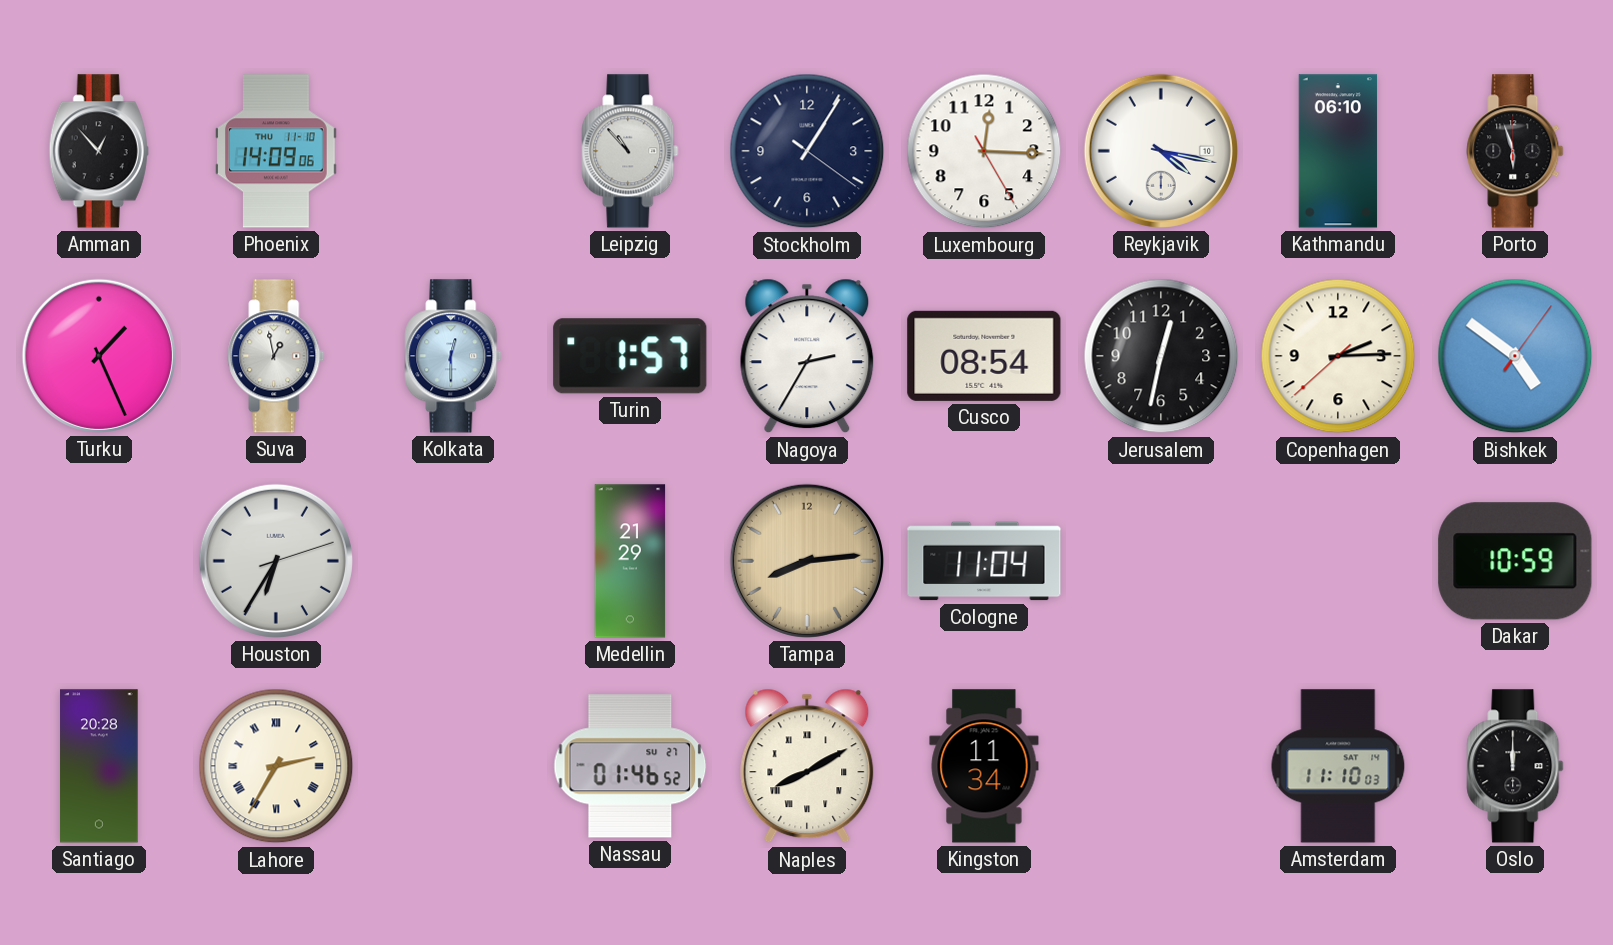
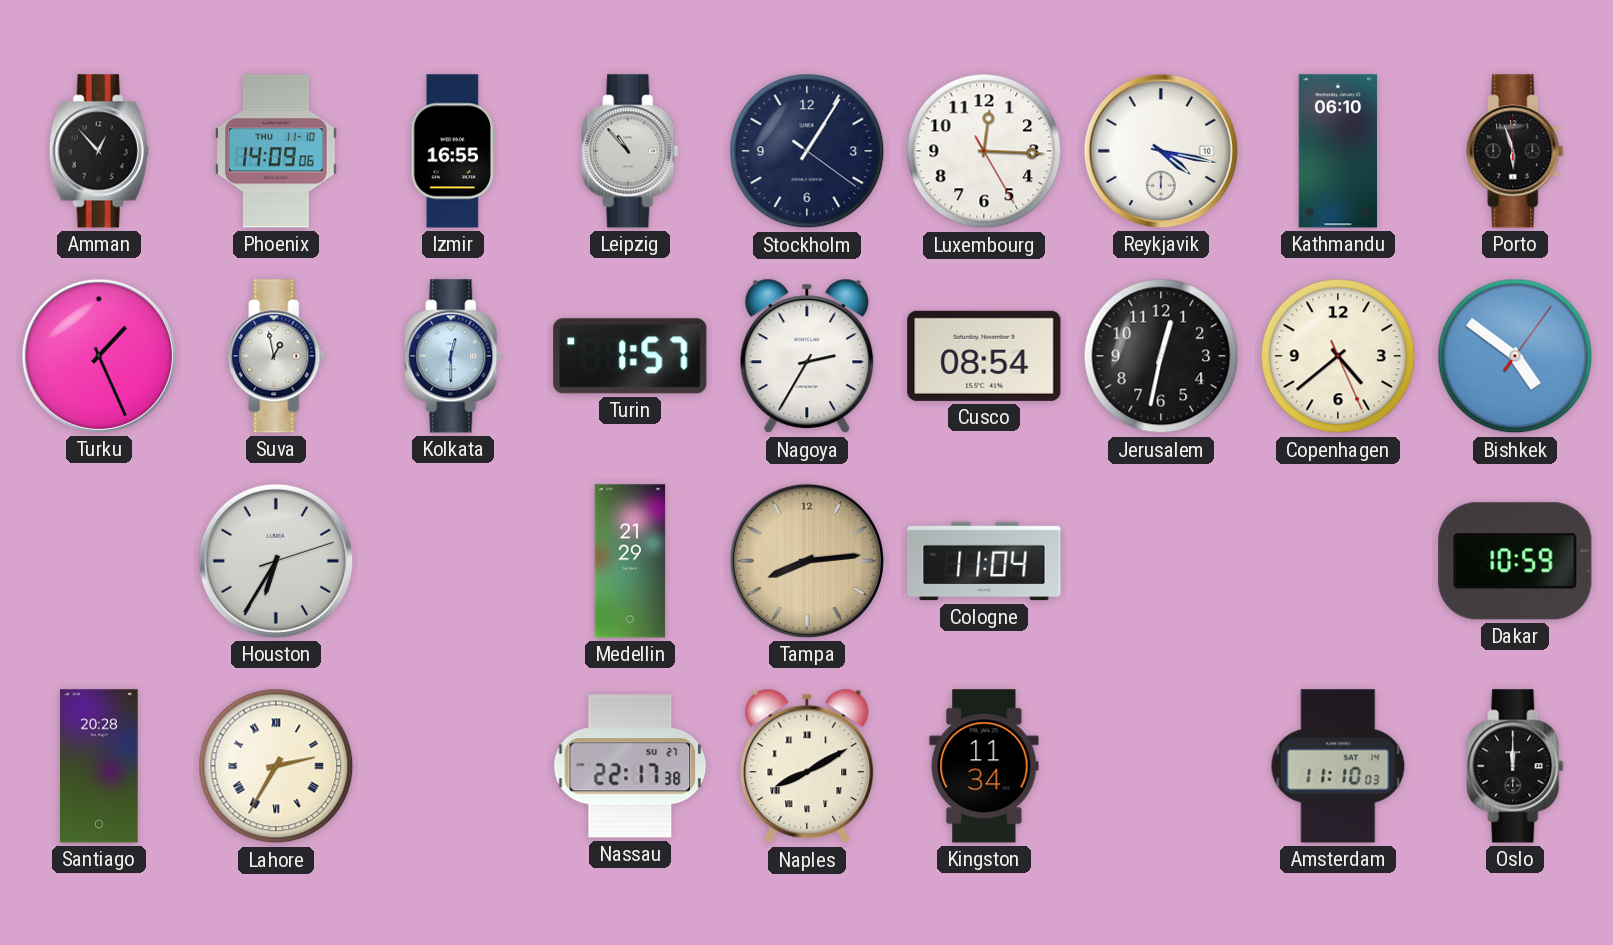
Izmir: none -> 16:55 (452, 151)
Copenhagen: 2:14 -> 4:38 (1338, 356)
Nassau: 01:46 -> 22:17 (630, 766)
